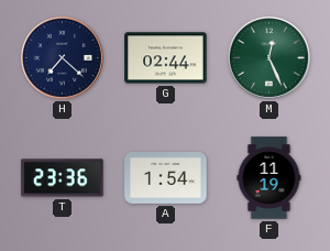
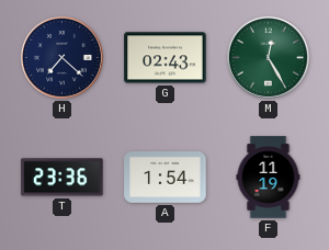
G: 02:44 -> 02:43 (166, 58)
M: 12:26 -> 12:25 (268, 57)
